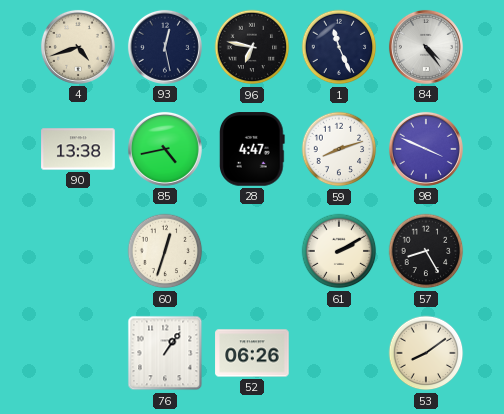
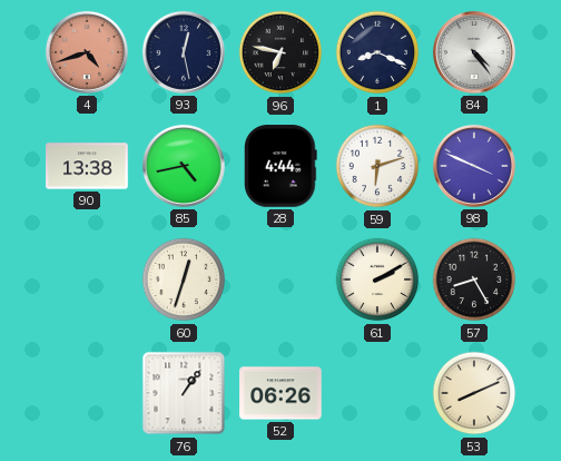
4 dial: cream -> salmon (87, 52)
1: 11:26 -> 8:19 (377, 52)
28: 4:47 -> 4:44 (282, 166)
59: 8:12 -> 6:12 (377, 166)
53: 8:09 -> 8:11 (474, 393)
